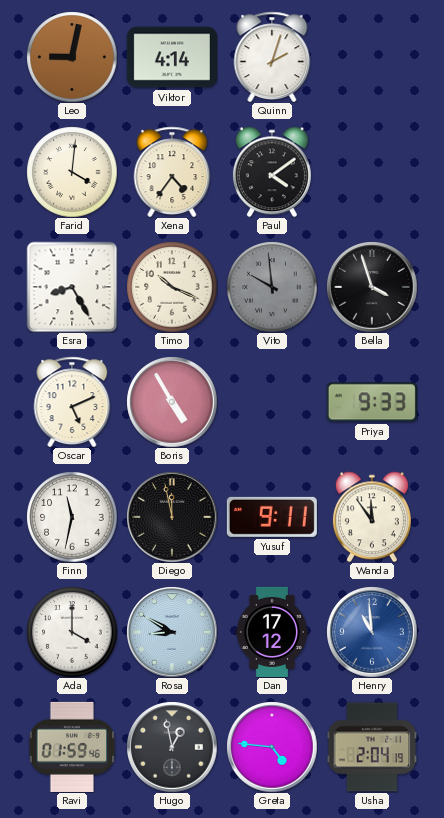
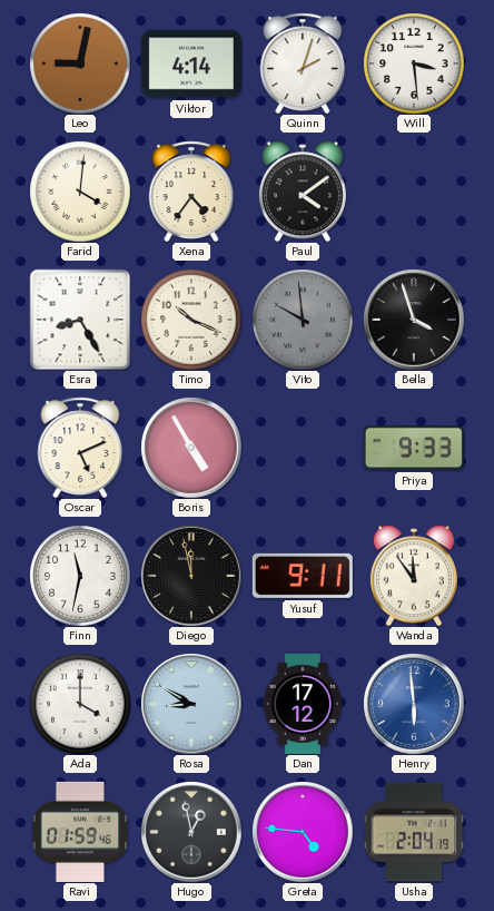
Will: none -> 3:29 (414, 63)
Henry: 10:59 -> 5:59 (414, 704)
